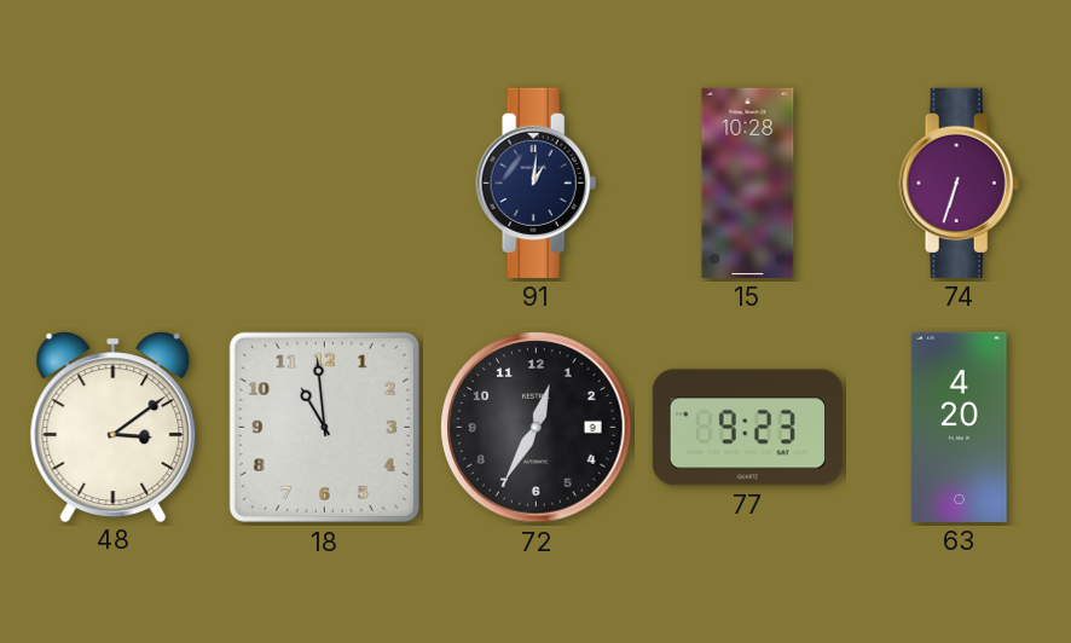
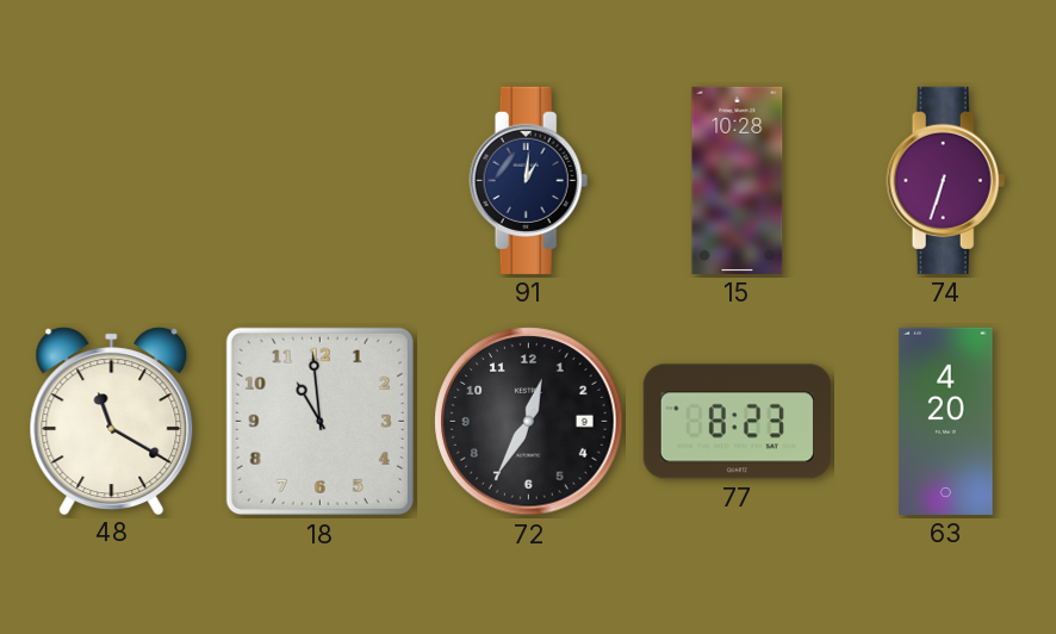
48: 3:09 -> 11:20 (112, 421)
77: 9:23 -> 8:23 (737, 422)
